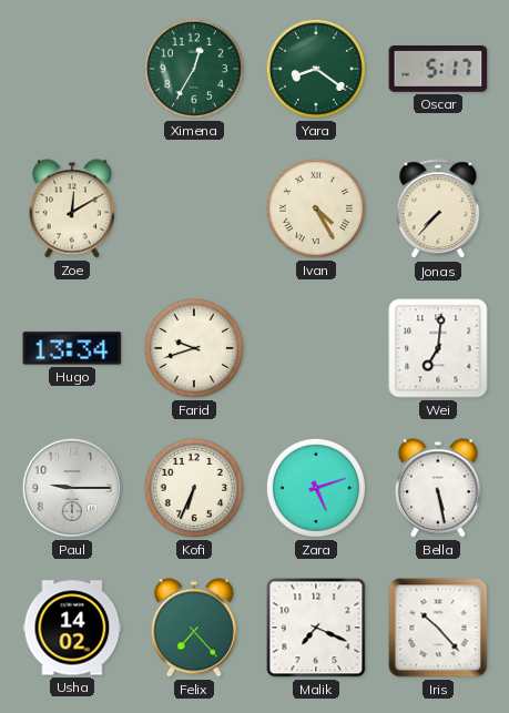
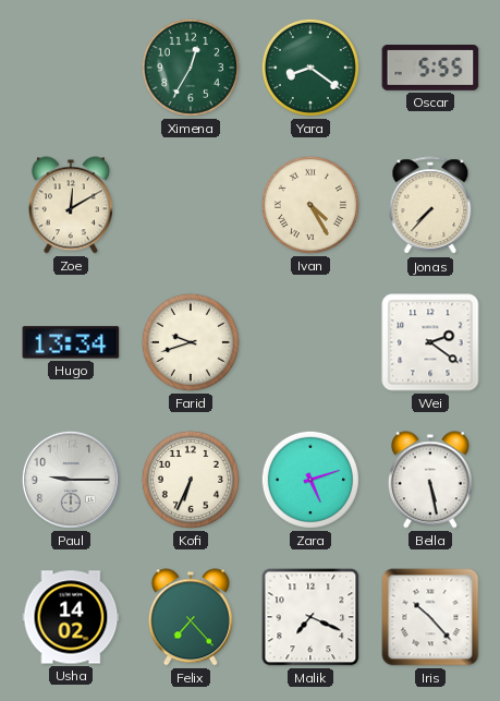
Oscar: 5:17 -> 5:55 (430, 69)
Wei: 7:01 -> 2:21 (430, 342)
